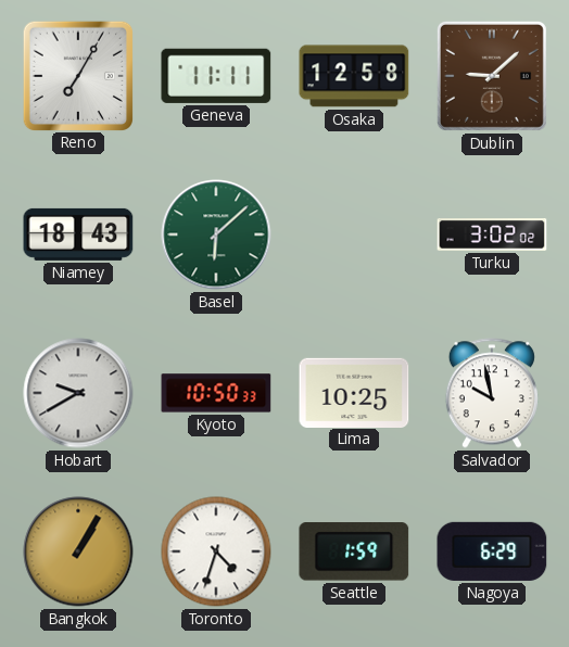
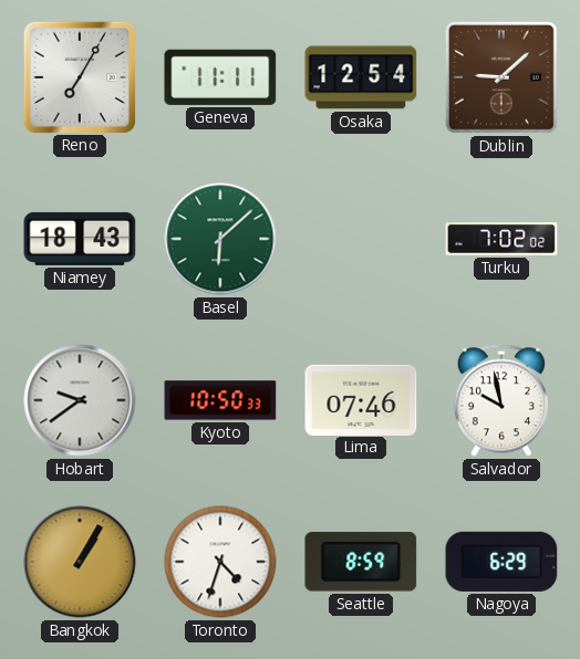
Osaka: 12:58 -> 12:54 (361, 77)
Turku: 3:02 -> 7:02 (501, 239)
Hobart: 9:40 -> 9:39 (80, 400)
Lima: 10:25 -> 07:46 (361, 399)
Seattle: 1:59 -> 8:59 (361, 562)
